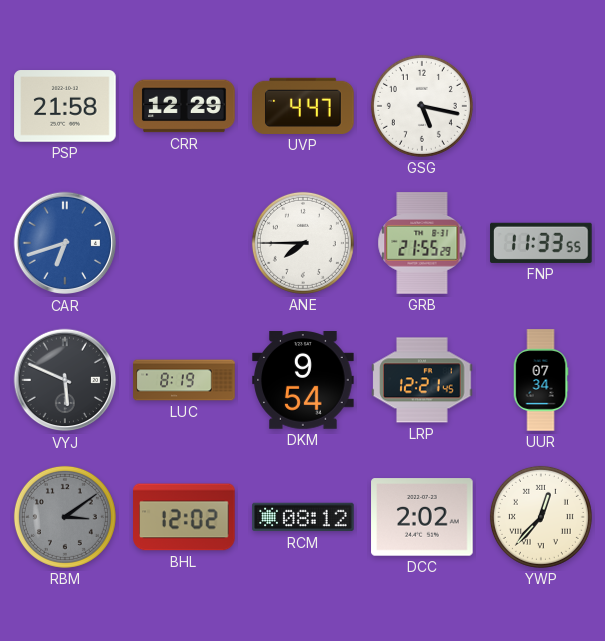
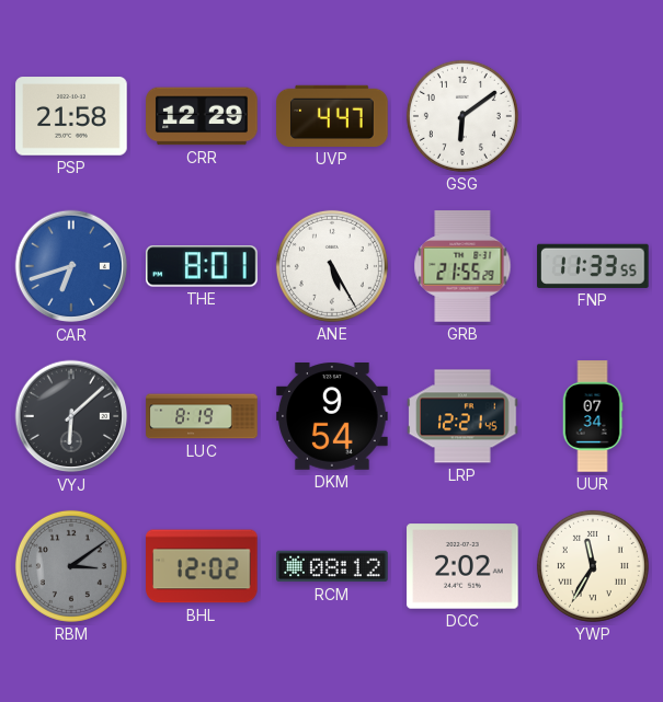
GSG: 5:17 -> 6:09 (462, 116)
THE: none -> 8:01 (202, 266)
ANE: 7:45 -> 5:25 (332, 266)
VYJ: 5:49 -> 6:08 (71, 416)
YWP: 12:37 -> 11:35 (593, 566)
